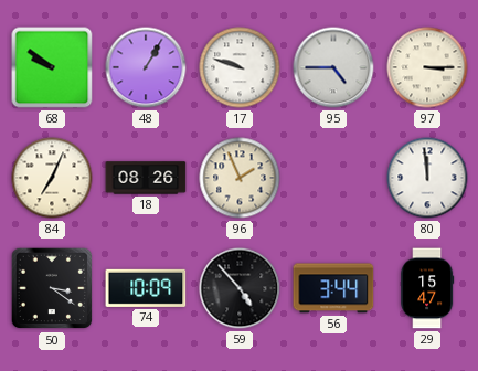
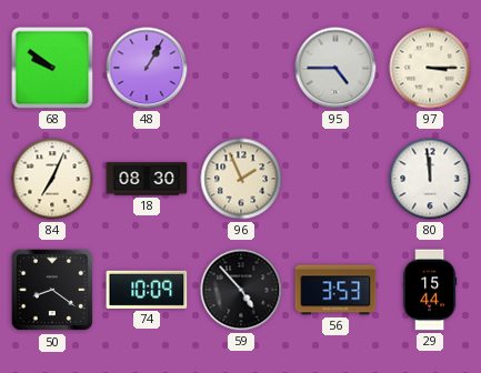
17: 9:48 -> none (240, 67)
18: 08:26 -> 08:30 (147, 179)
50: 3:21 -> 8:21 (52, 290)
56: 3:44 -> 3:53 (335, 290)
29: 15:47 -> 15:44 (431, 290)
